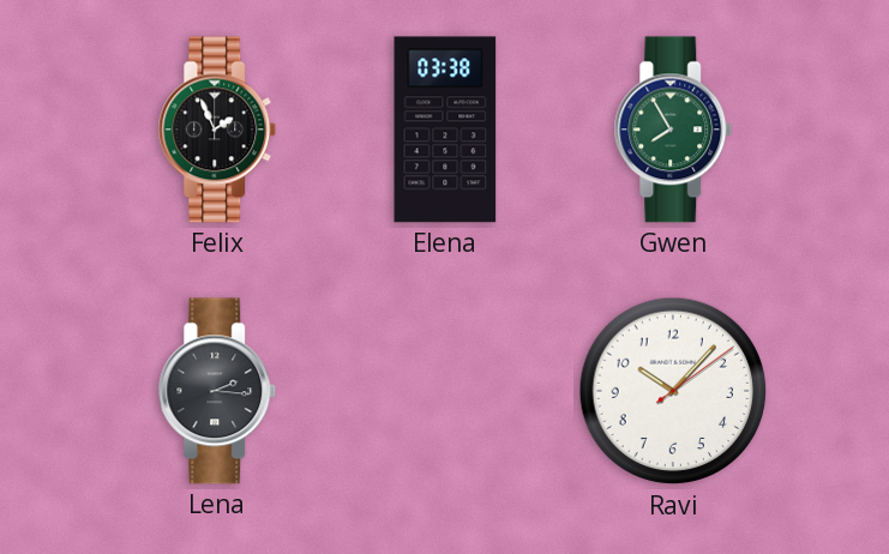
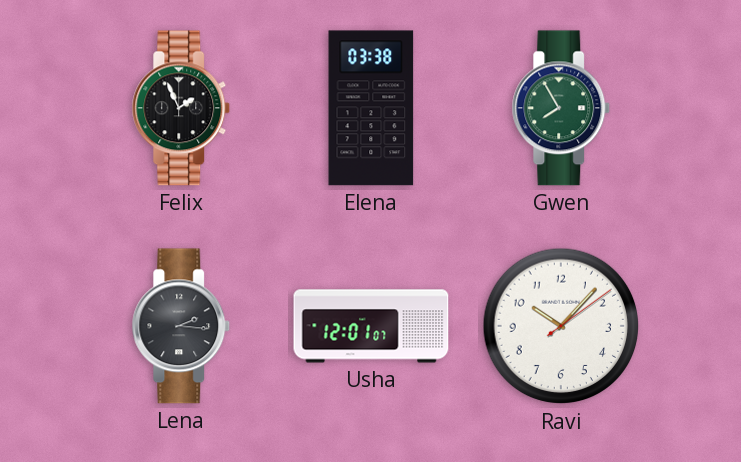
Usha: none -> 12:01 (371, 326)
